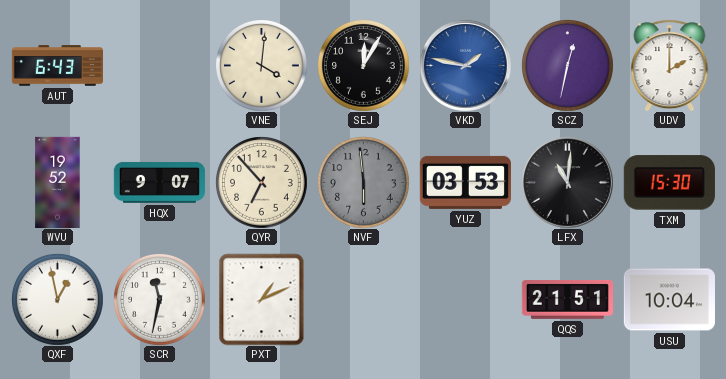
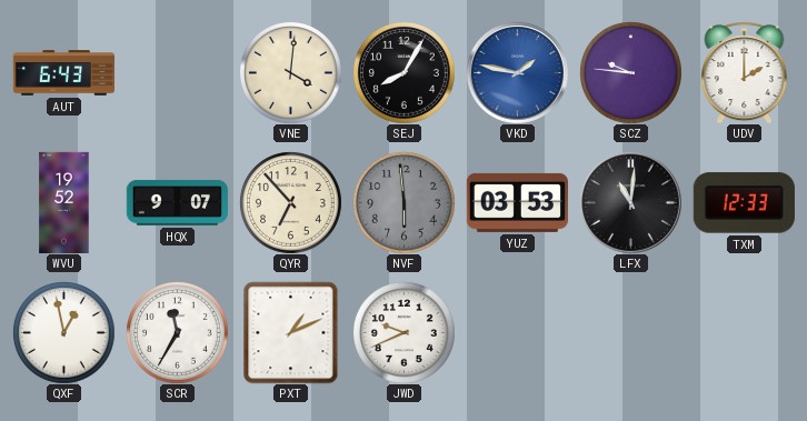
SEJ: 12:05 -> 8:05 (405, 73)
SCZ: 12:32 -> 9:46 (631, 73)
TXM: 15:30 -> 12:33 (744, 203)
SCR: 11:32 -> 11:35 (178, 333)
JWD: none -> 9:41 (405, 333)
QQS: 21:51 -> none (567, 299)
USU: 10:04 -> none (669, 300)
